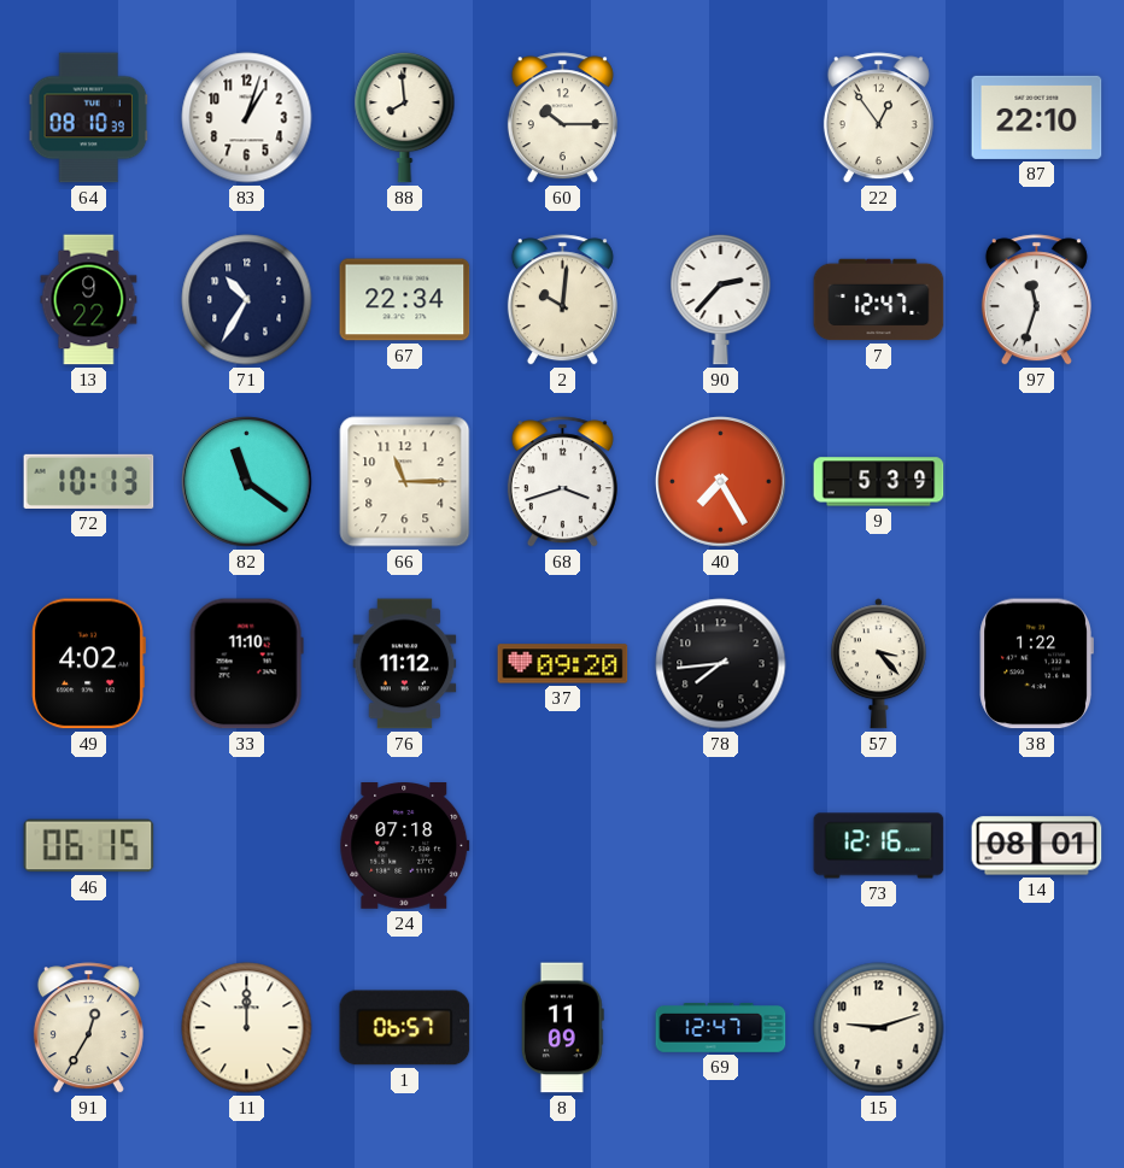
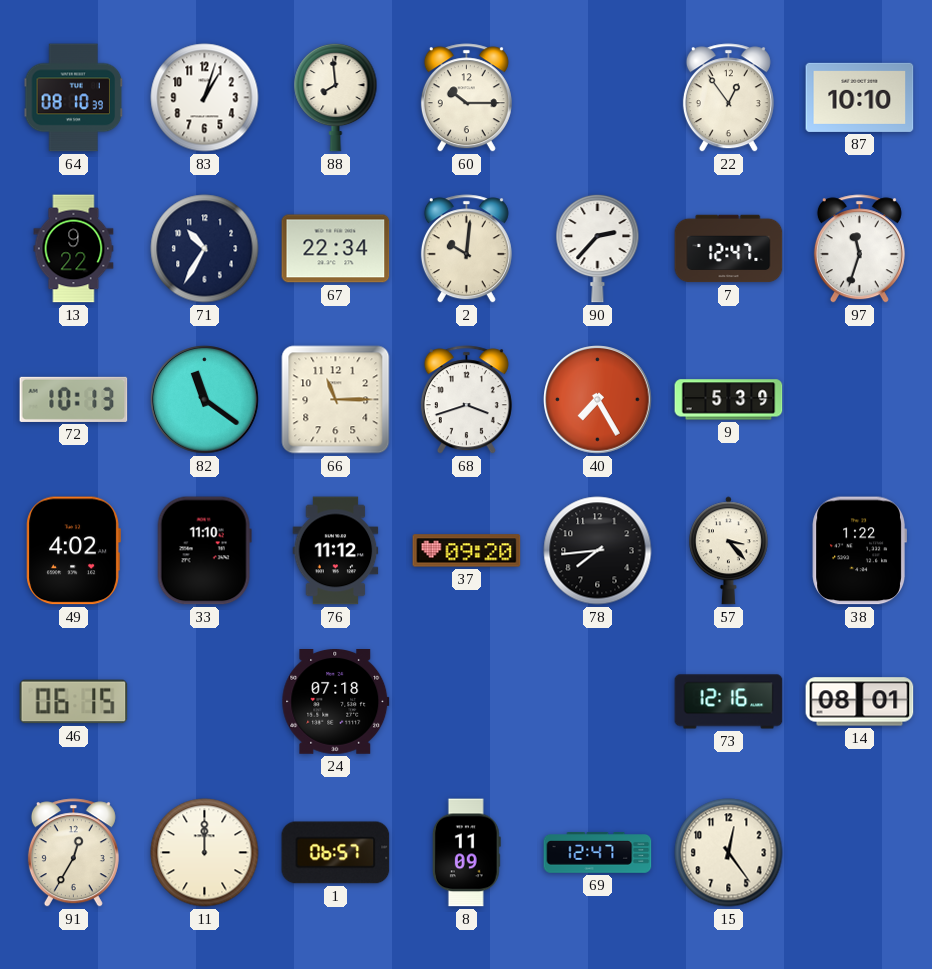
87: 22:10 -> 10:10 (860, 97)
15: 9:12 -> 12:24 (729, 853)
